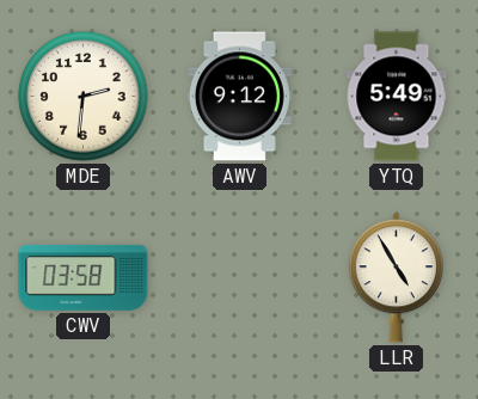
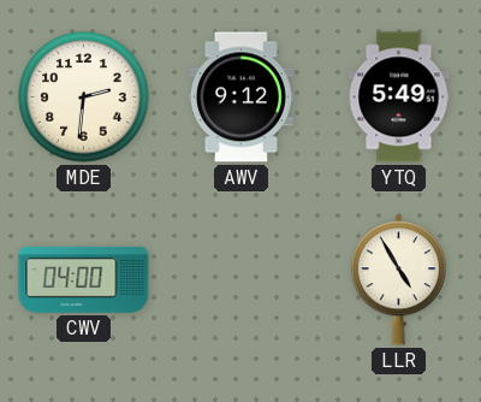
CWV: 03:58 -> 04:00 (84, 279)
